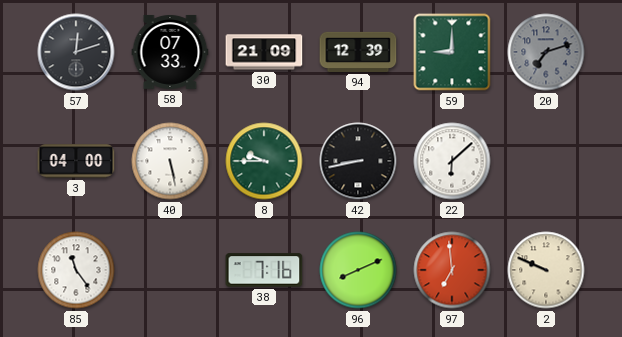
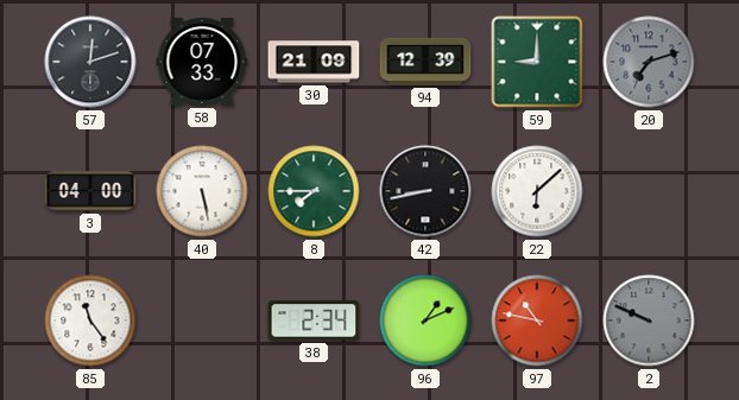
8: 9:45 -> 7:45 (314, 191)
38: 7:16 -> 2:34 (314, 320)
96: 8:11 -> 1:11 (425, 320)
97: 6:59 -> 10:47 (537, 320)
2 dial: cream -> grey (649, 320)
